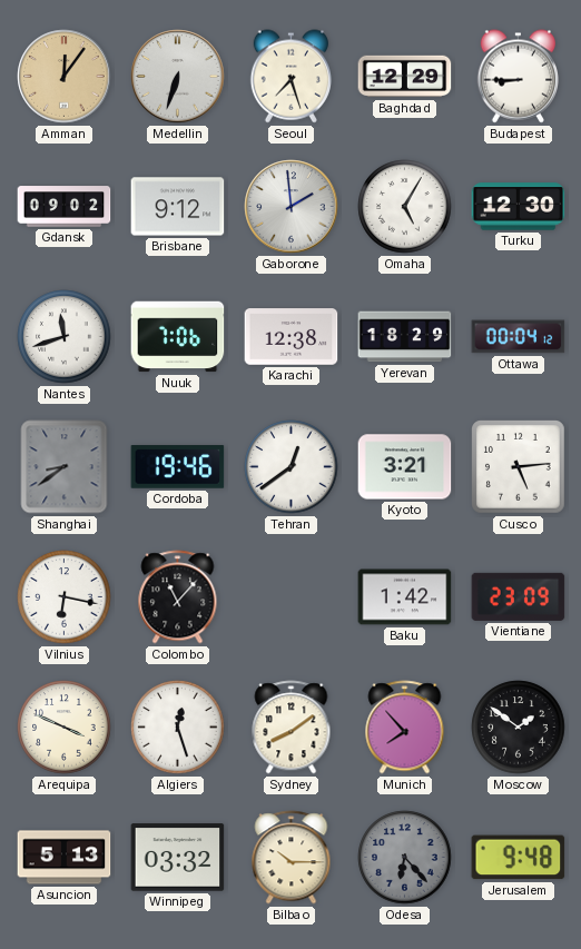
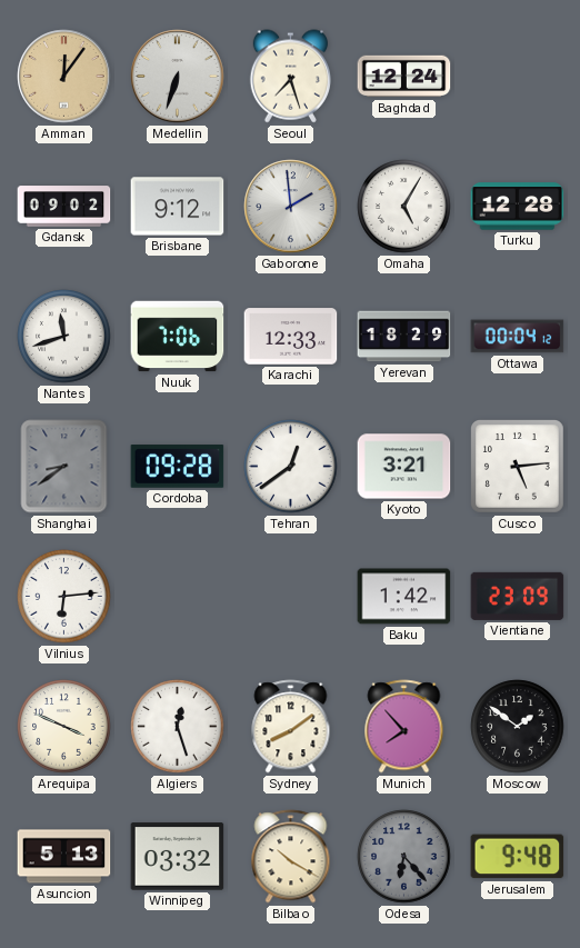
Baghdad: 12:29 -> 12:24 (404, 77)
Budapest: 8:45 -> none (518, 77)
Turku: 12:30 -> 12:28 (518, 207)
Karachi: 12:38 -> 12:33 (291, 337)
Cordoba: 19:46 -> 09:28 (178, 467)
Vilnius: 6:17 -> 6:14 (64, 597)
Colombo: 11:07 -> none (178, 597)
Bilbao: 10:15 -> 10:20 (291, 857)
